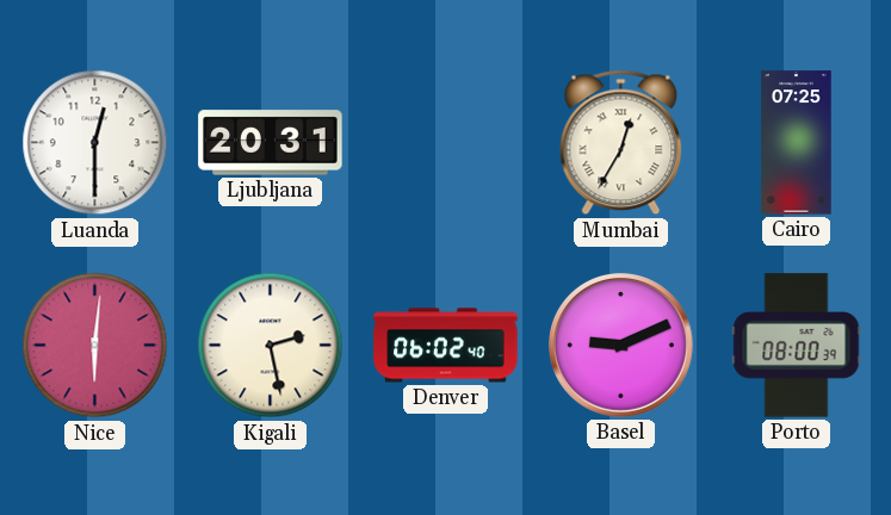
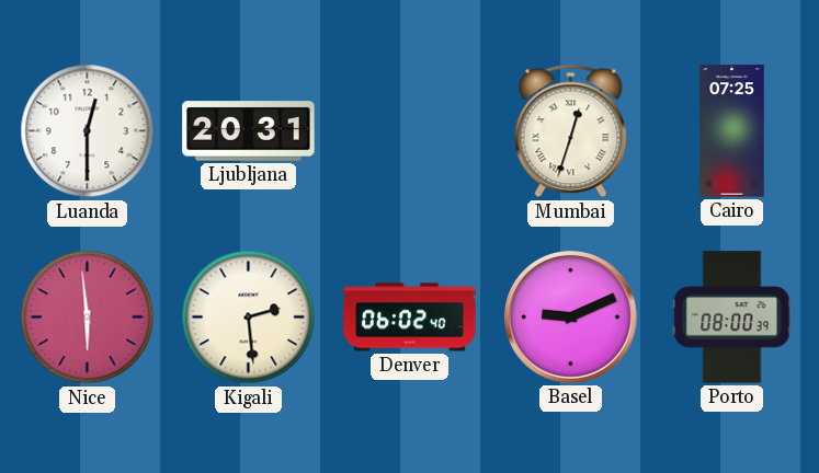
Mumbai: 12:35 -> 12:33 (571, 131)
Nice: 6:01 -> 5:59 (88, 318)
Kigali: 2:28 -> 2:29 (249, 318)
